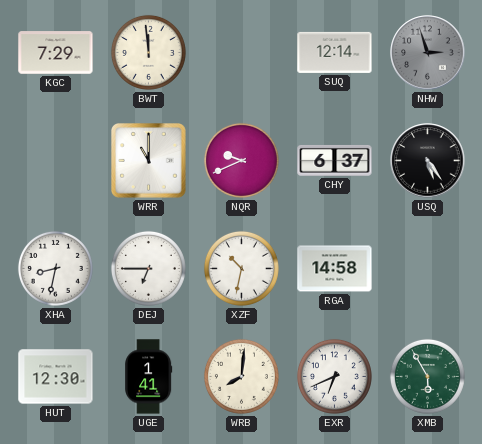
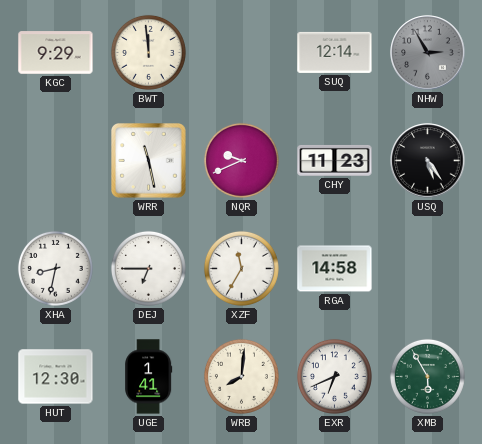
KGC: 7:29 -> 9:29 (56, 53)
NHW: 2:57 -> 2:55 (428, 53)
WRR: 11:00 -> 11:28 (149, 161)
CHY: 6:37 -> 11:23 (335, 160)
XZF: 10:32 -> 11:35 (241, 268)
